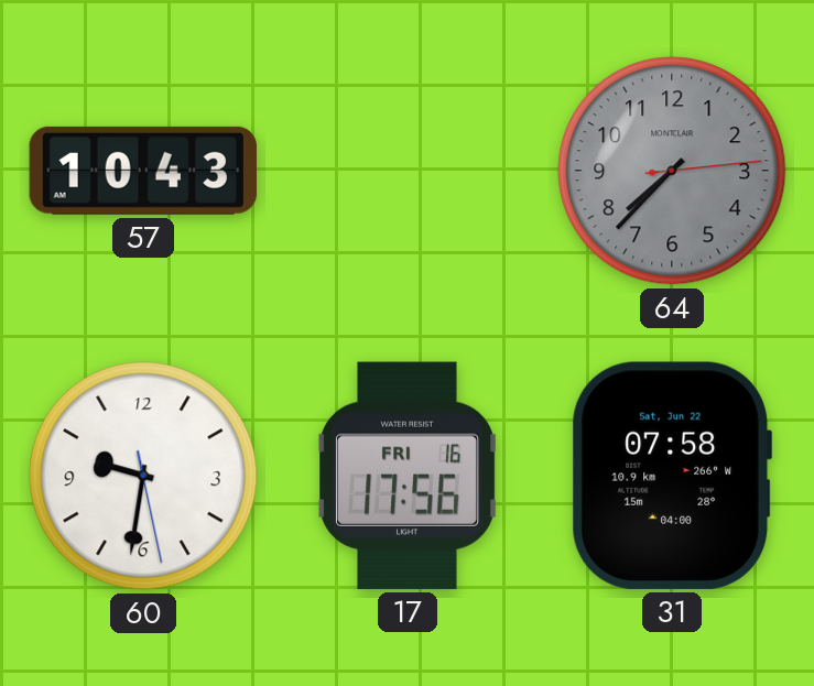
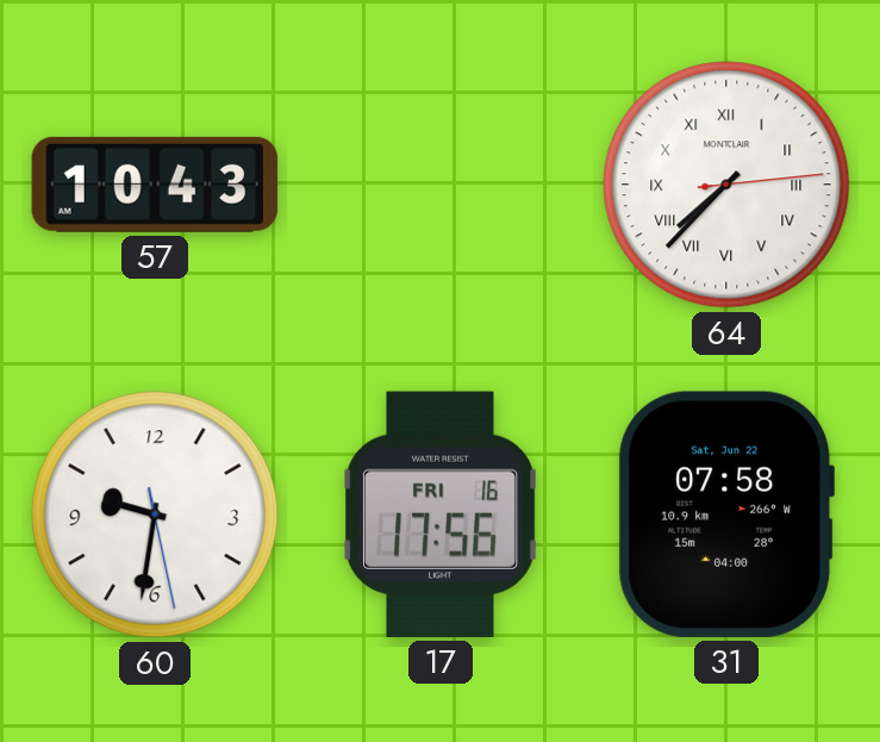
64 dial: grey -> white (726, 185)
64 numerals: Arabic -> Roman (726, 185)
